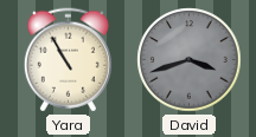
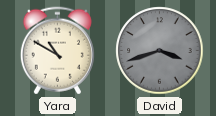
Yara: 10:55 -> 10:50 (57, 51)
